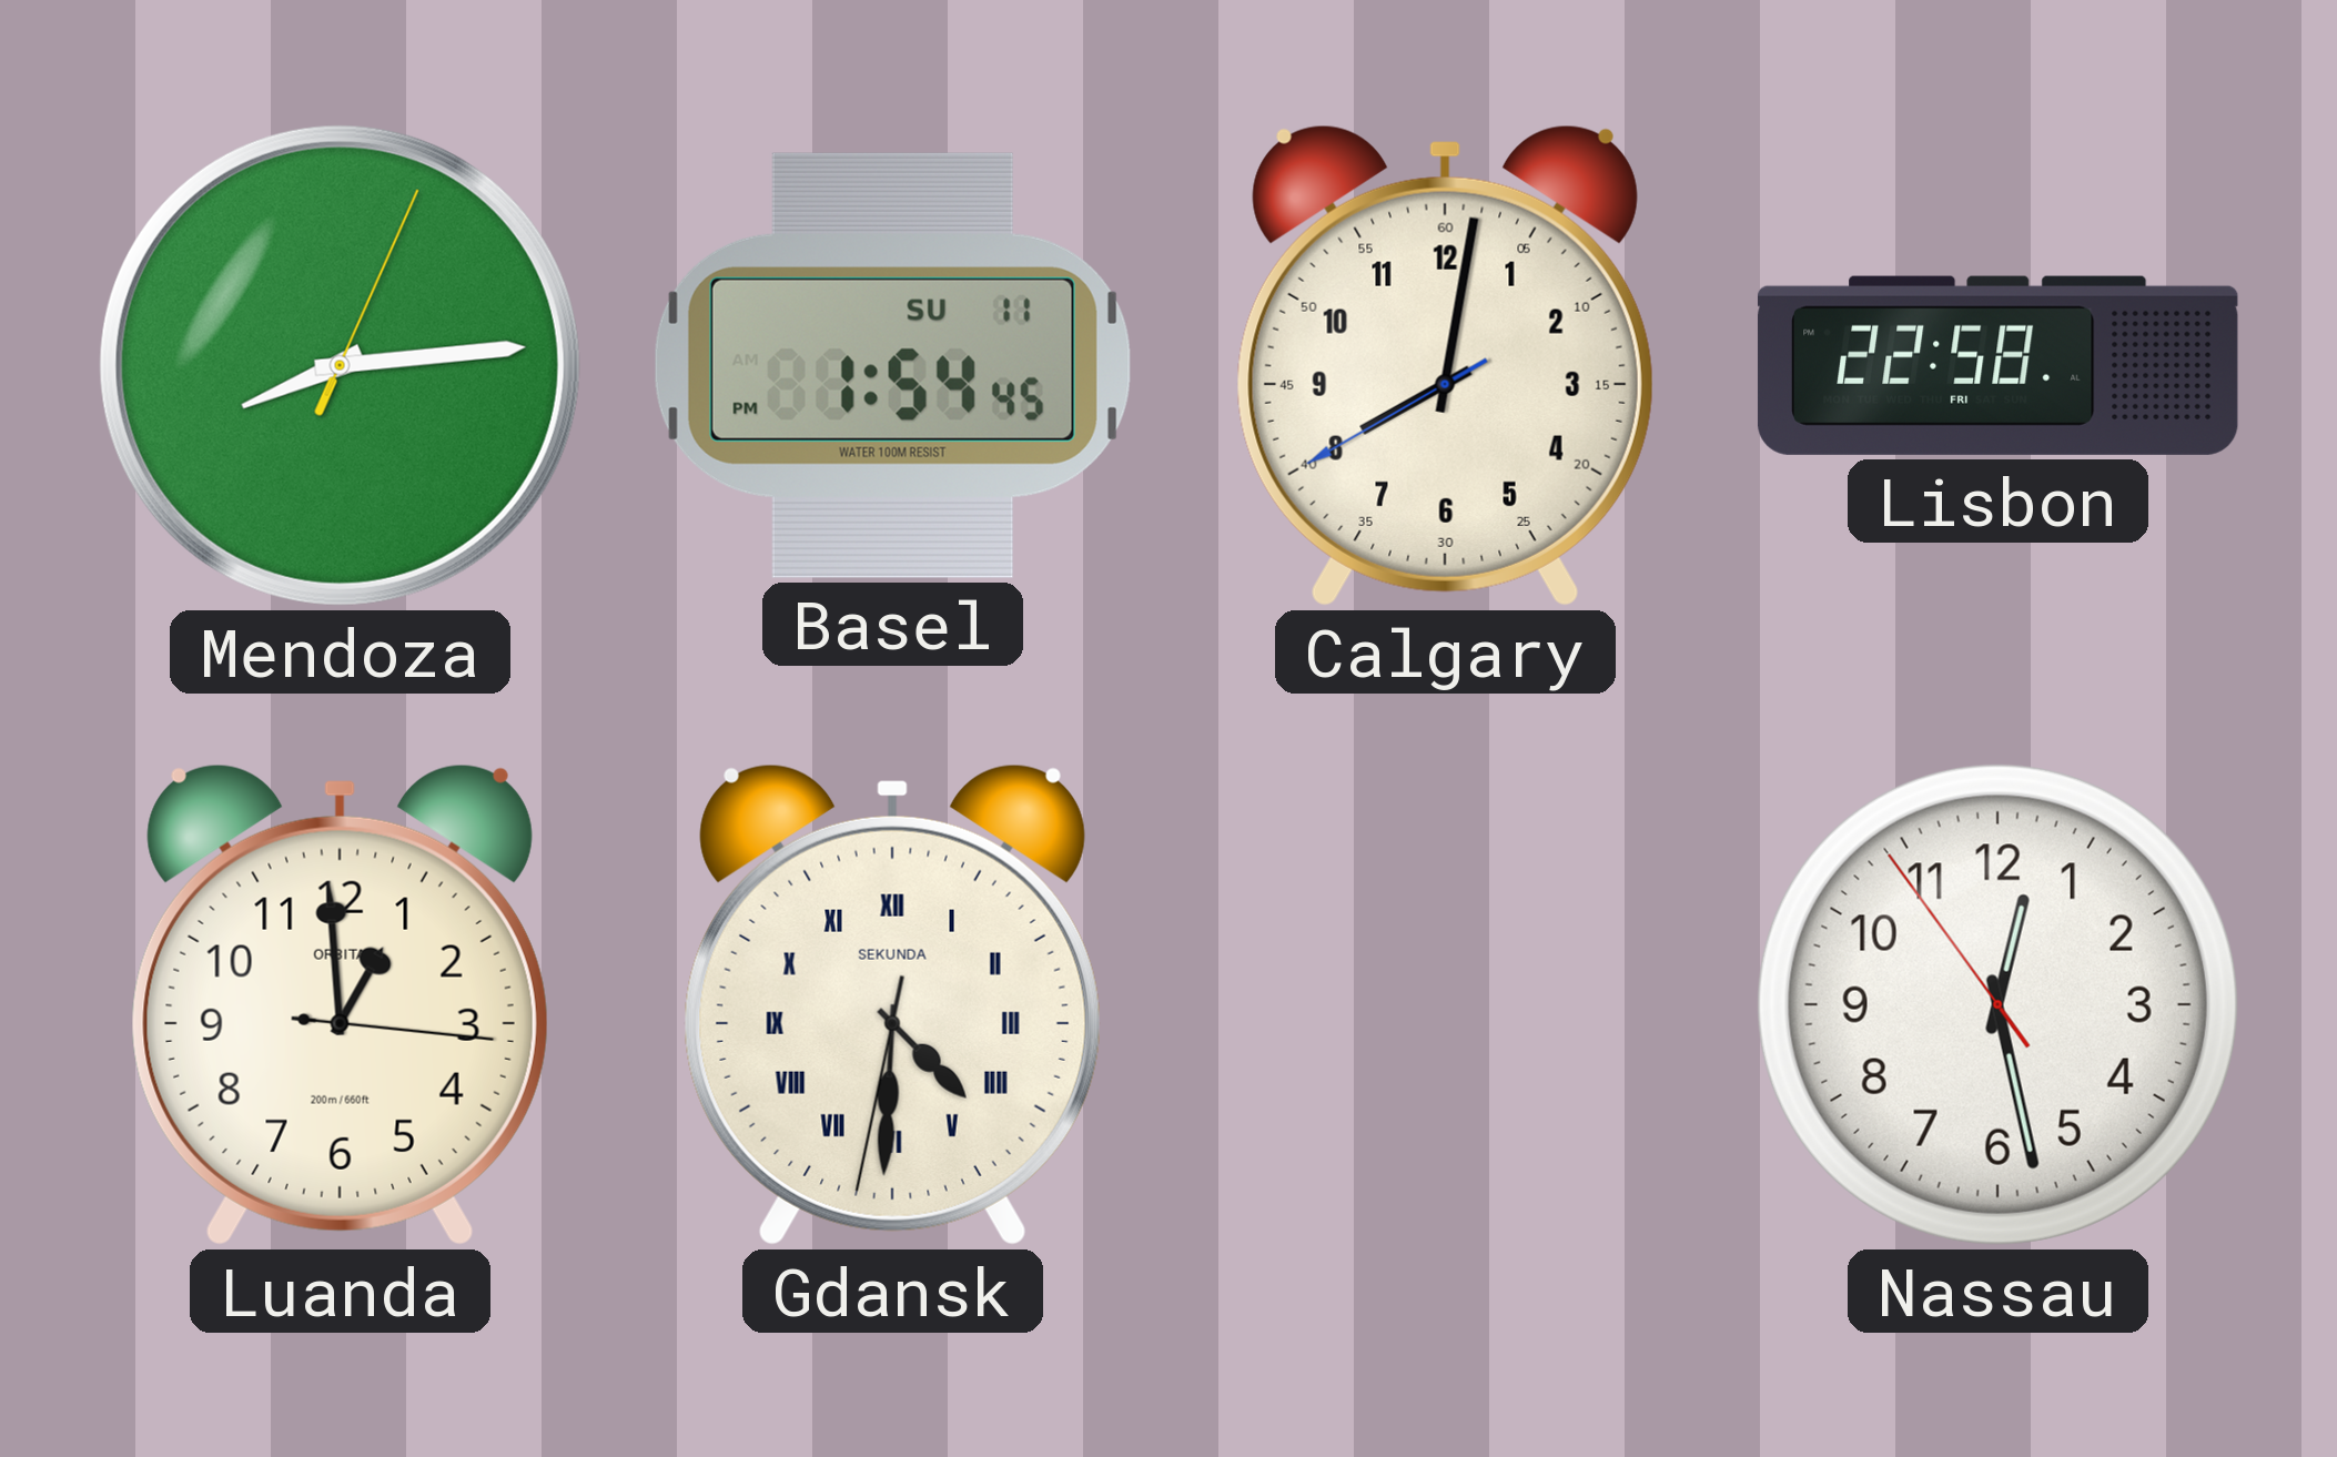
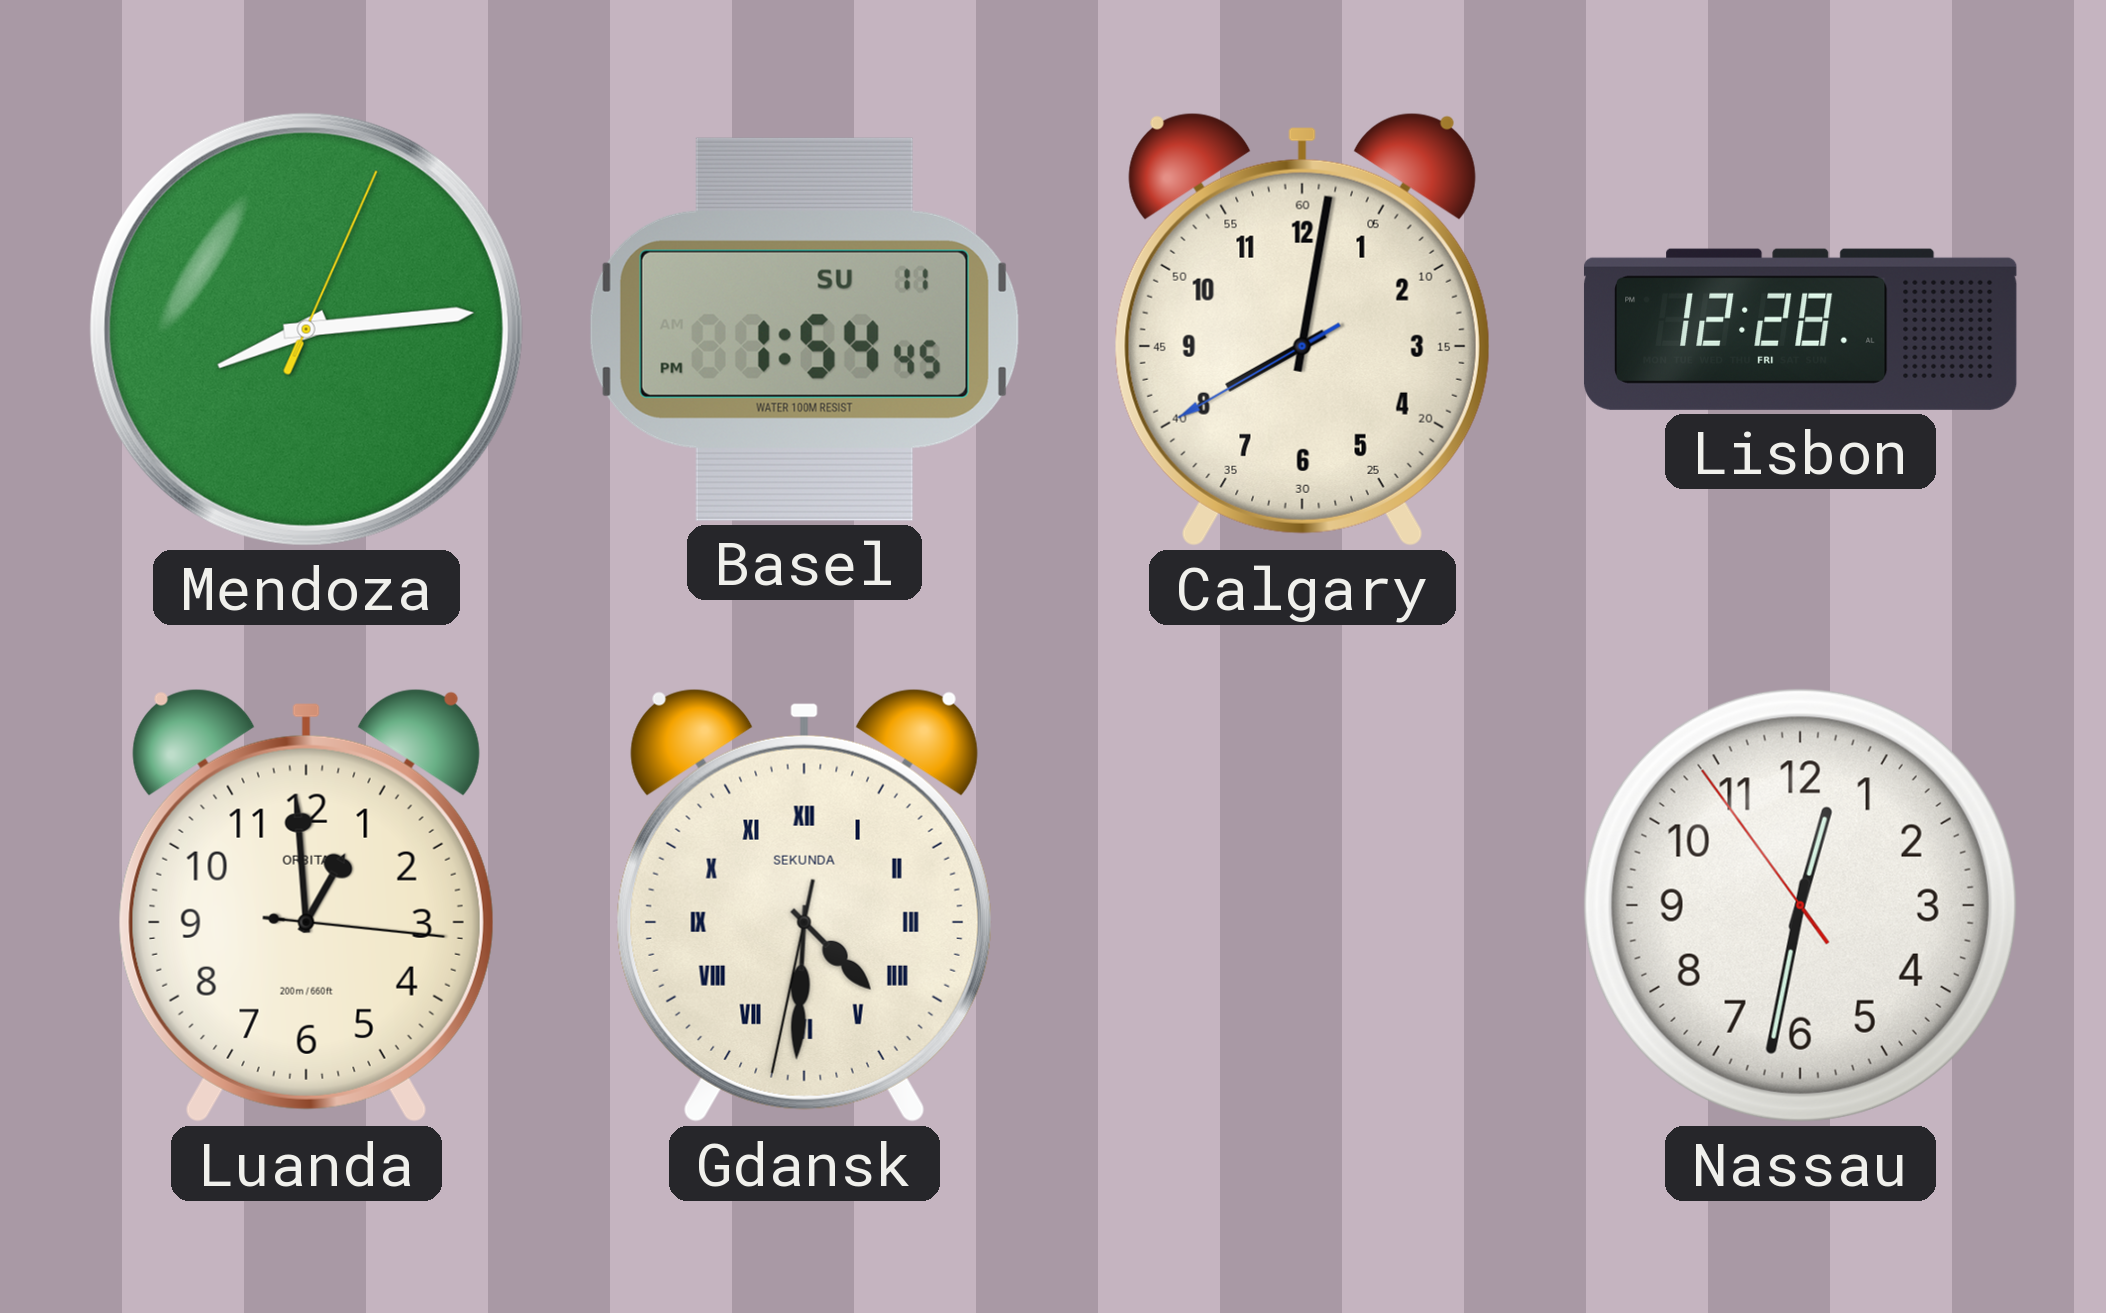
Lisbon: 22:58 -> 12:28 (1800, 329)
Nassau: 12:27 -> 12:31 (1800, 905)
